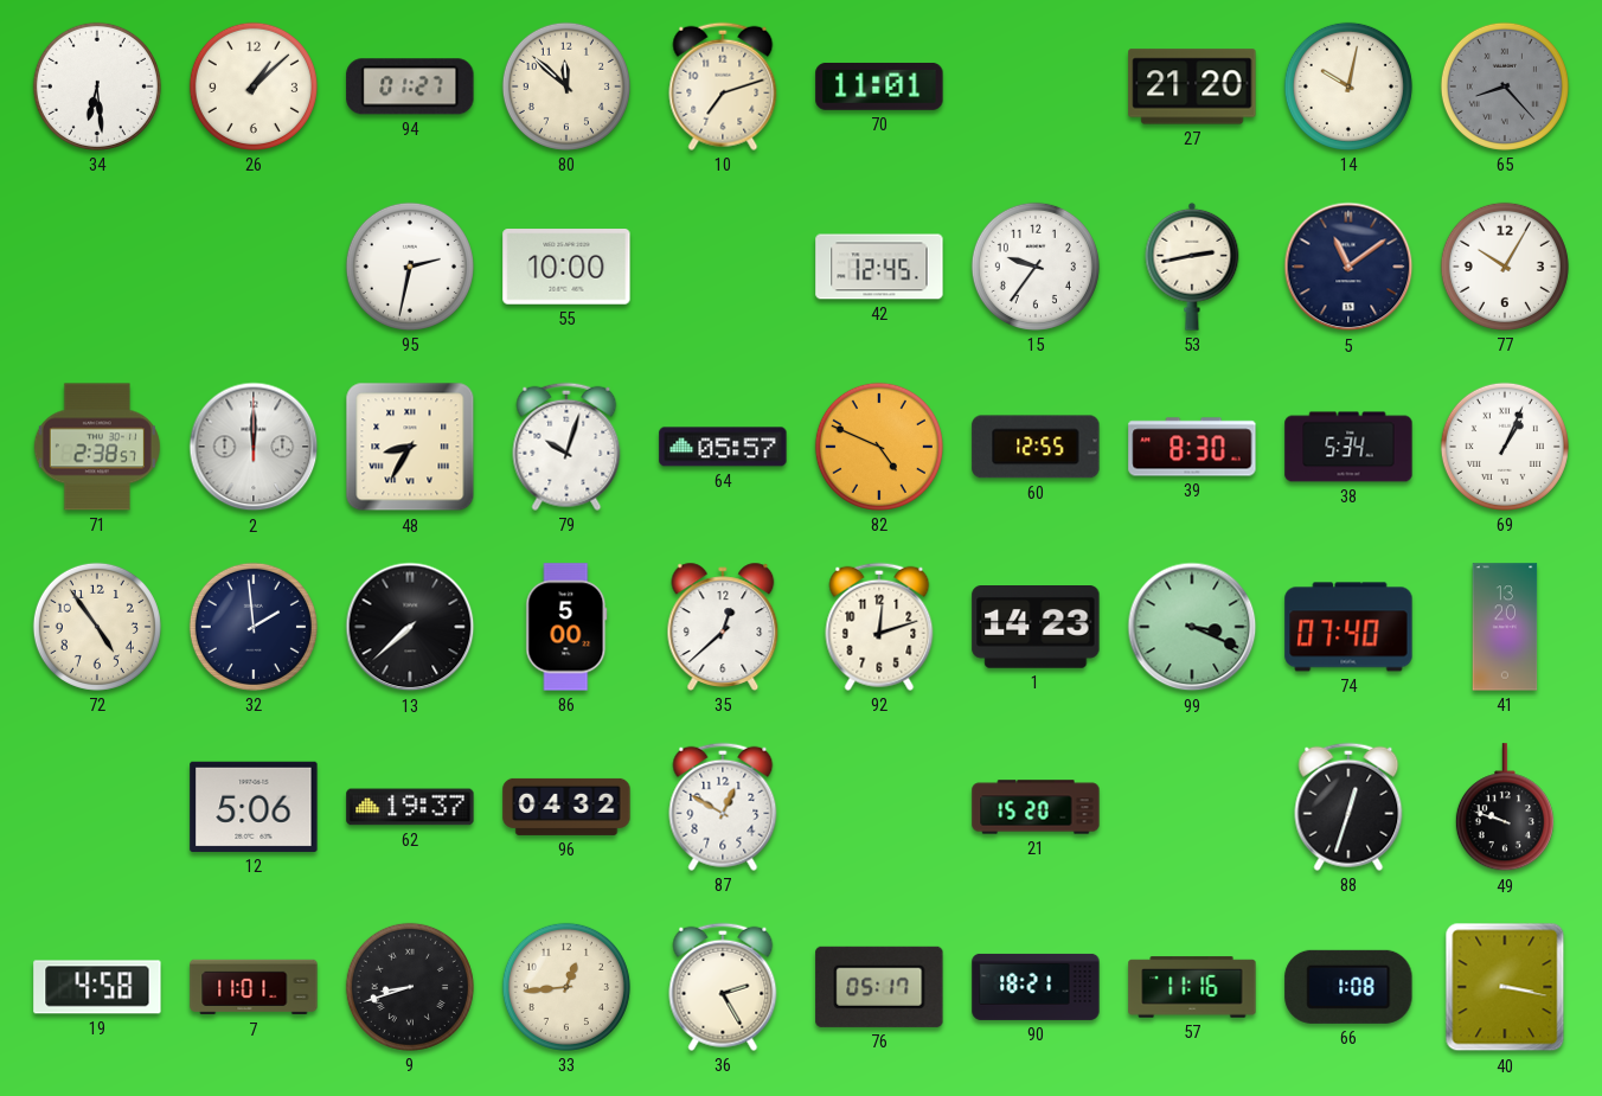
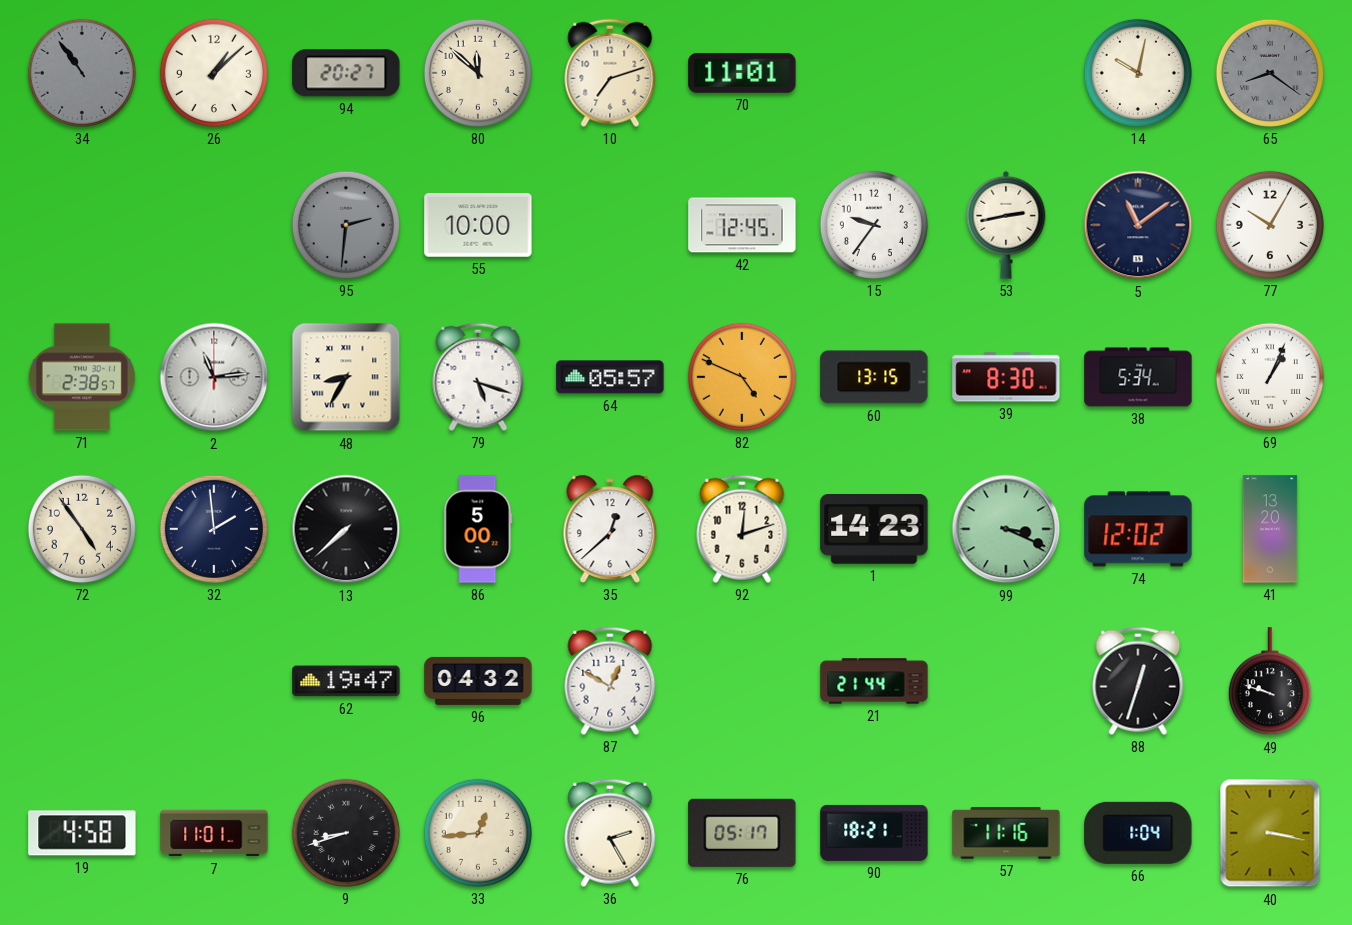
34: 6:29 -> 10:54 (82, 73)
34 dial: white -> grey (82, 73)
94: 01:27 -> 20:27 (346, 73)
27: 21:20 -> none (1192, 86)
65: 8:23 -> 8:21 (1270, 73)
95: 2:32 -> 2:31 (346, 225)
95 dial: white -> grey (346, 225)
2: 12:00 -> 11:14 (214, 377)
79: 10:03 -> 5:18 (478, 377)
60: 12:55 -> 13:15 (874, 377)
74: 07:40 -> 12:02 (1138, 529)
12: 5:06 -> none (254, 807)
62: 19:37 -> 19:47 (346, 681)
21: 15:20 -> 21:44 (874, 681)
66: 1:08 -> 1:04 (1138, 833)
